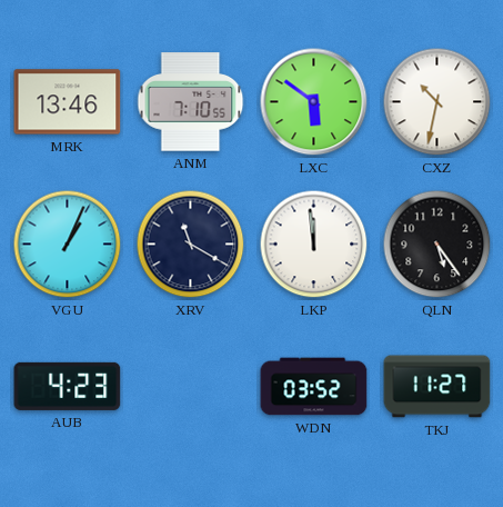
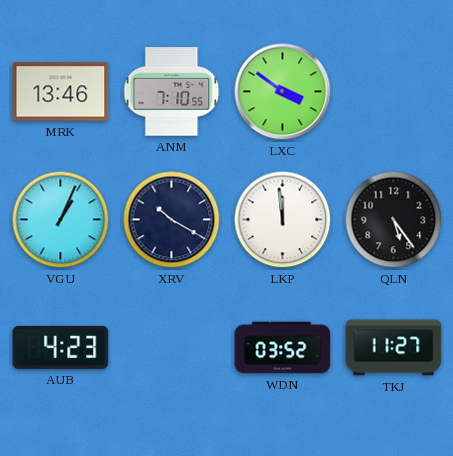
LXC: 5:51 -> 3:51 (283, 92)
CXZ: 10:32 -> none (437, 102)
XRV: 11:20 -> 10:20 (172, 220)
